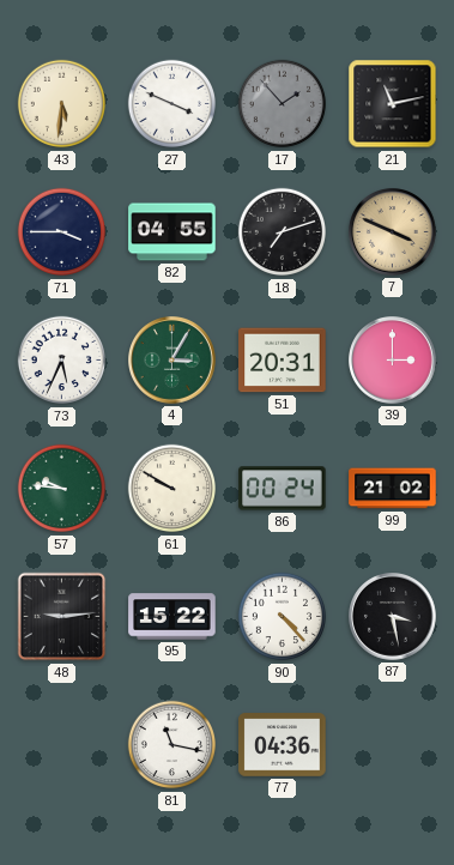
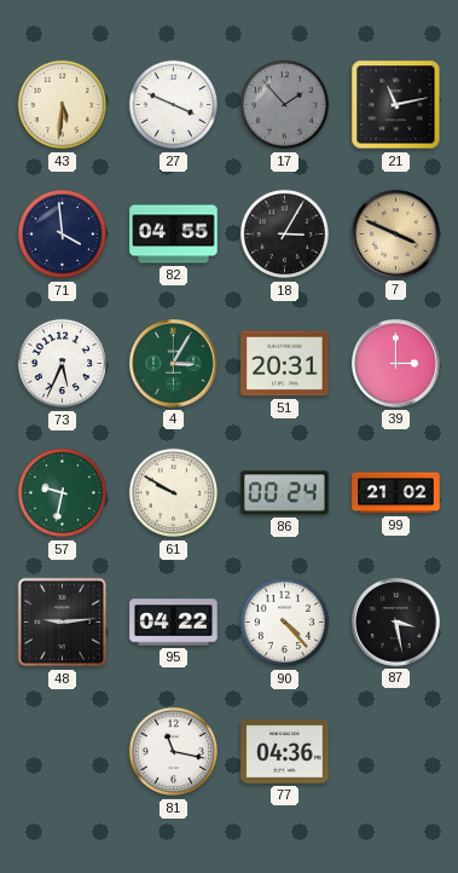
71: 3:45 -> 3:59 (63, 235)
18: 7:12 -> 3:05 (285, 235)
57: 9:46 -> 9:32 (63, 493)
95: 15:22 -> 04:22 (174, 623)
